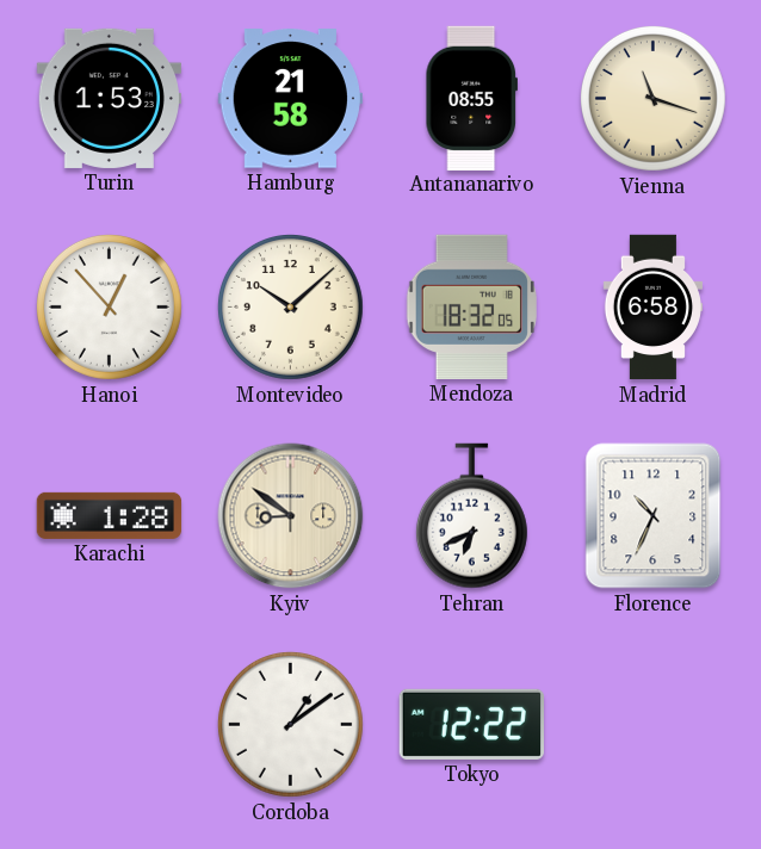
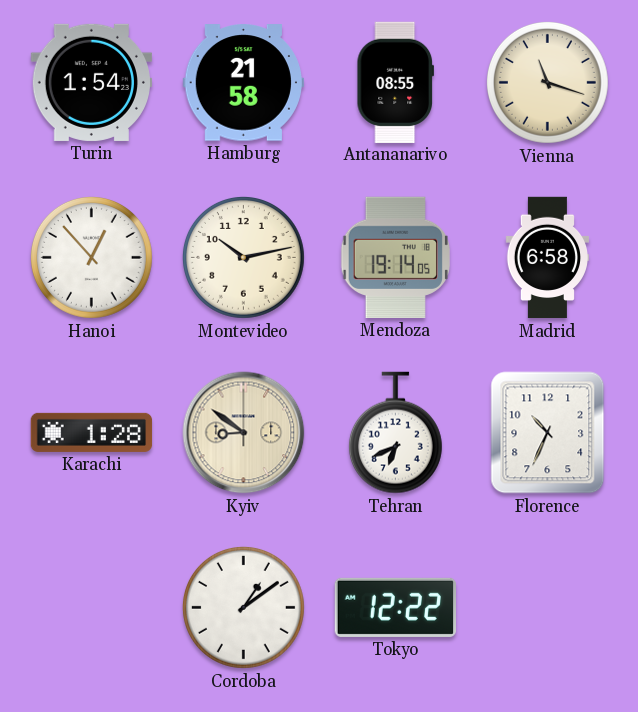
Turin: 1:53 -> 1:54 (91, 82)
Montevideo: 10:08 -> 10:13 (243, 257)
Mendoza: 18:32 -> 19:14 (395, 257)
